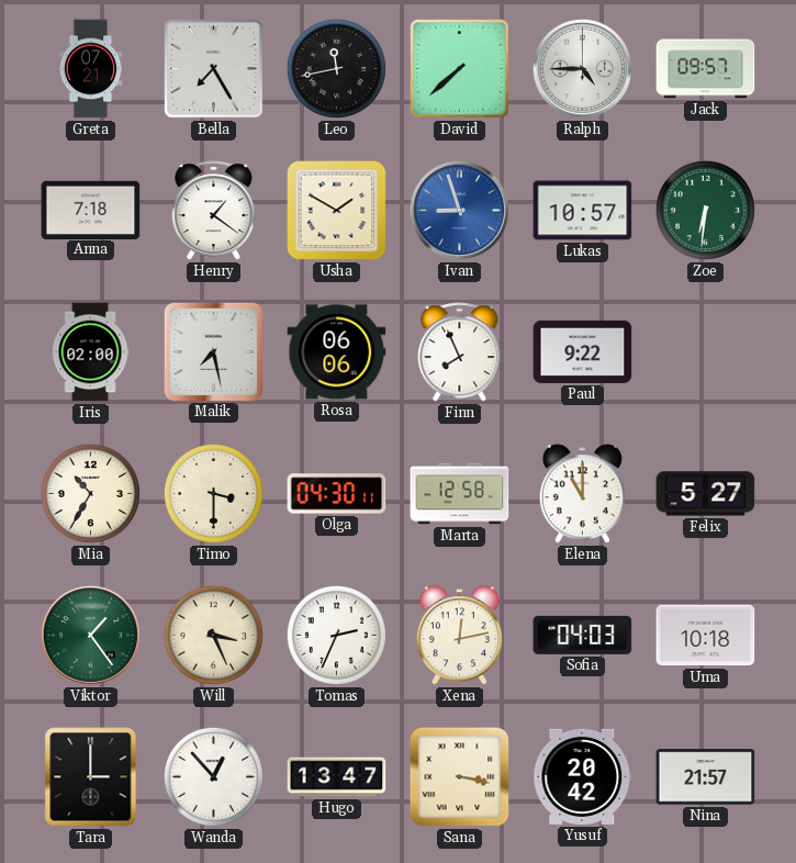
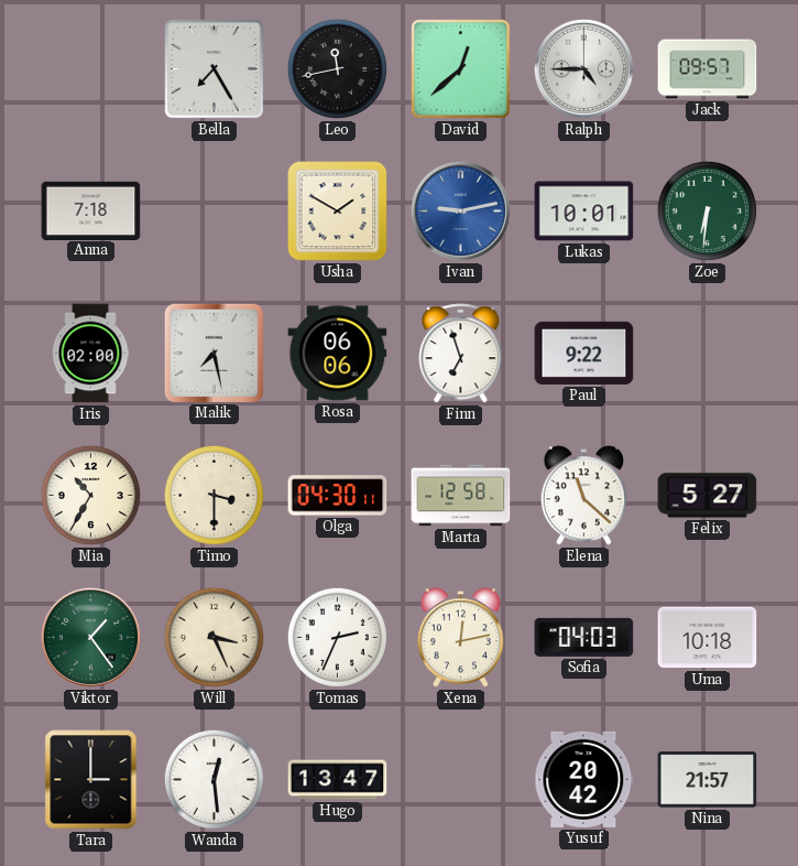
Greta: 07:21 -> none (91, 69)
David: 7:38 -> 12:38 (461, 69)
Henry: 1:21 -> none (214, 211)
Ivan: 8:57 -> 9:13 (460, 210)
Lukas: 10:57 -> 10:01 (584, 212)
Finn: 7:56 -> 6:57 (461, 354)
Elena: 11:00 -> 11:22 (583, 496)
Wanda: 12:53 -> 12:29 (214, 779)
Sana: 3:17 -> none (460, 777)
